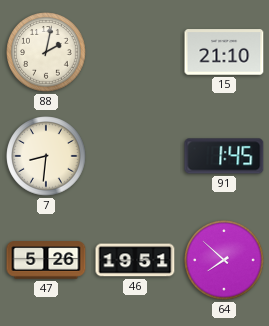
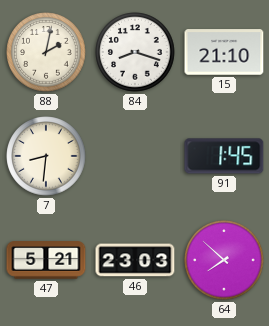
84: none -> 8:18 (135, 52)
47: 5:26 -> 5:21 (46, 260)
46: 19:51 -> 23:03 (135, 260)
